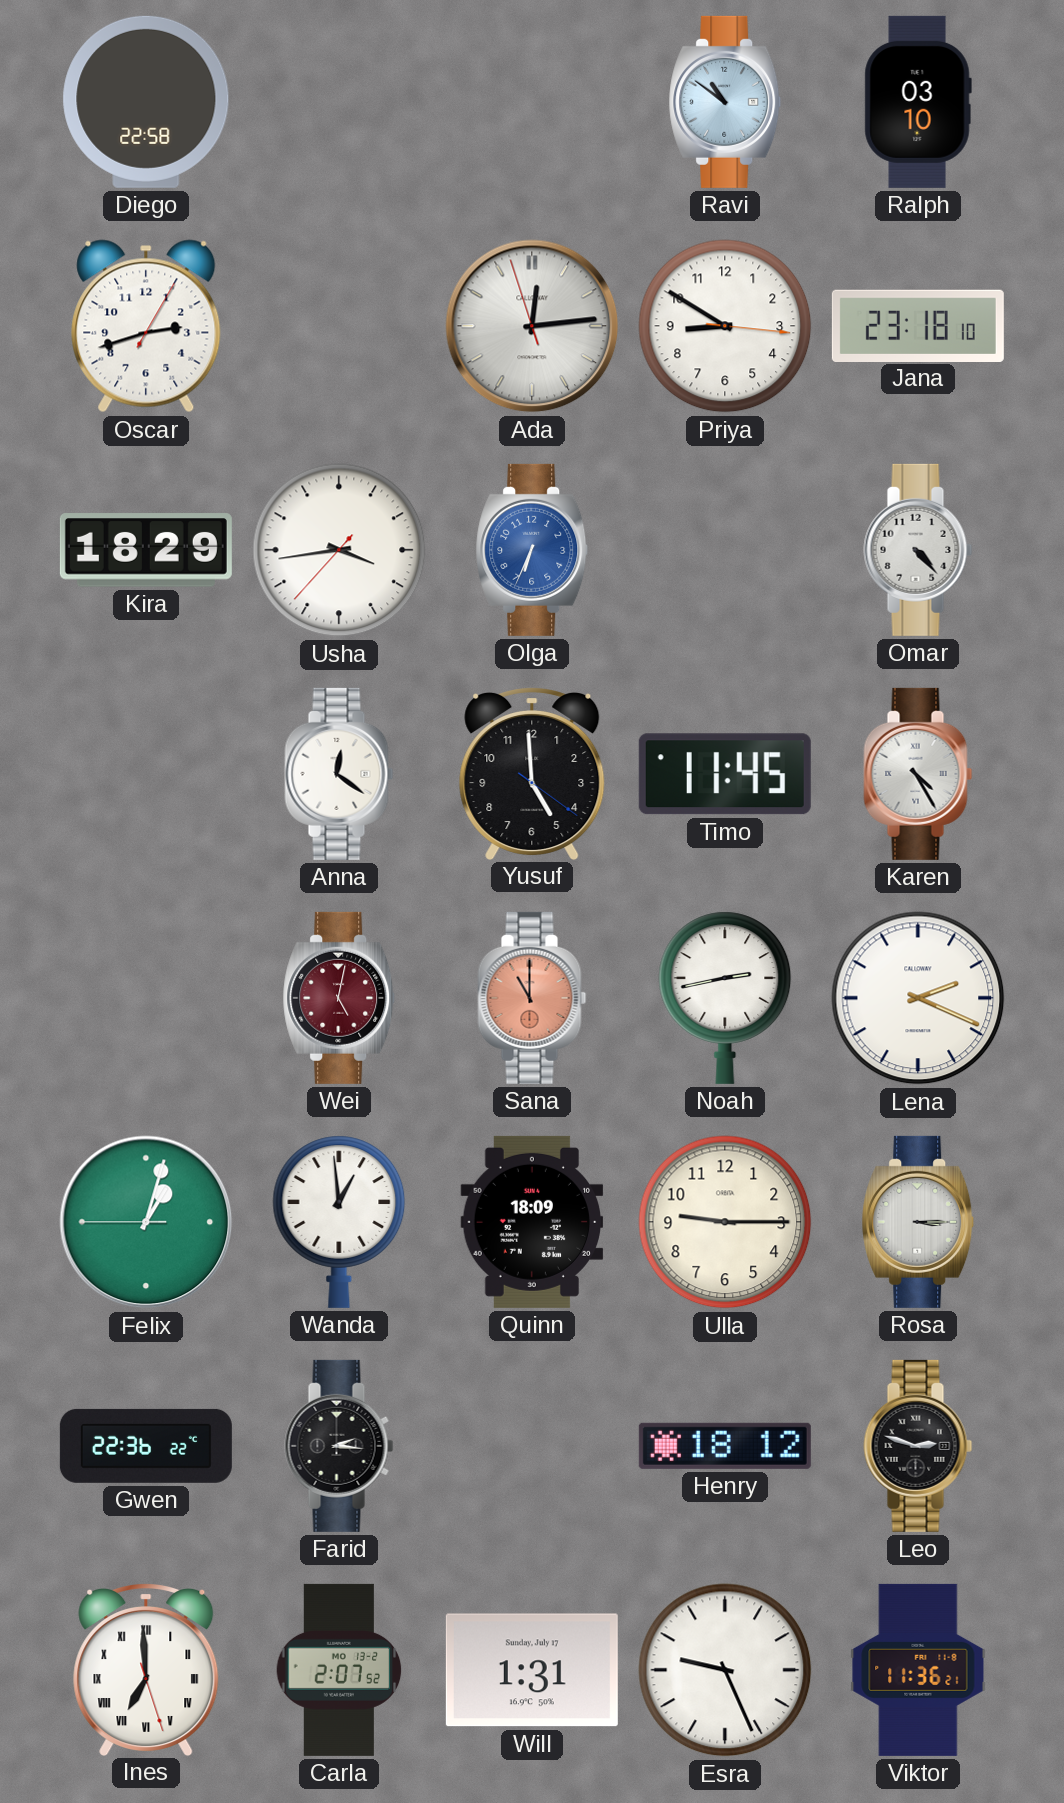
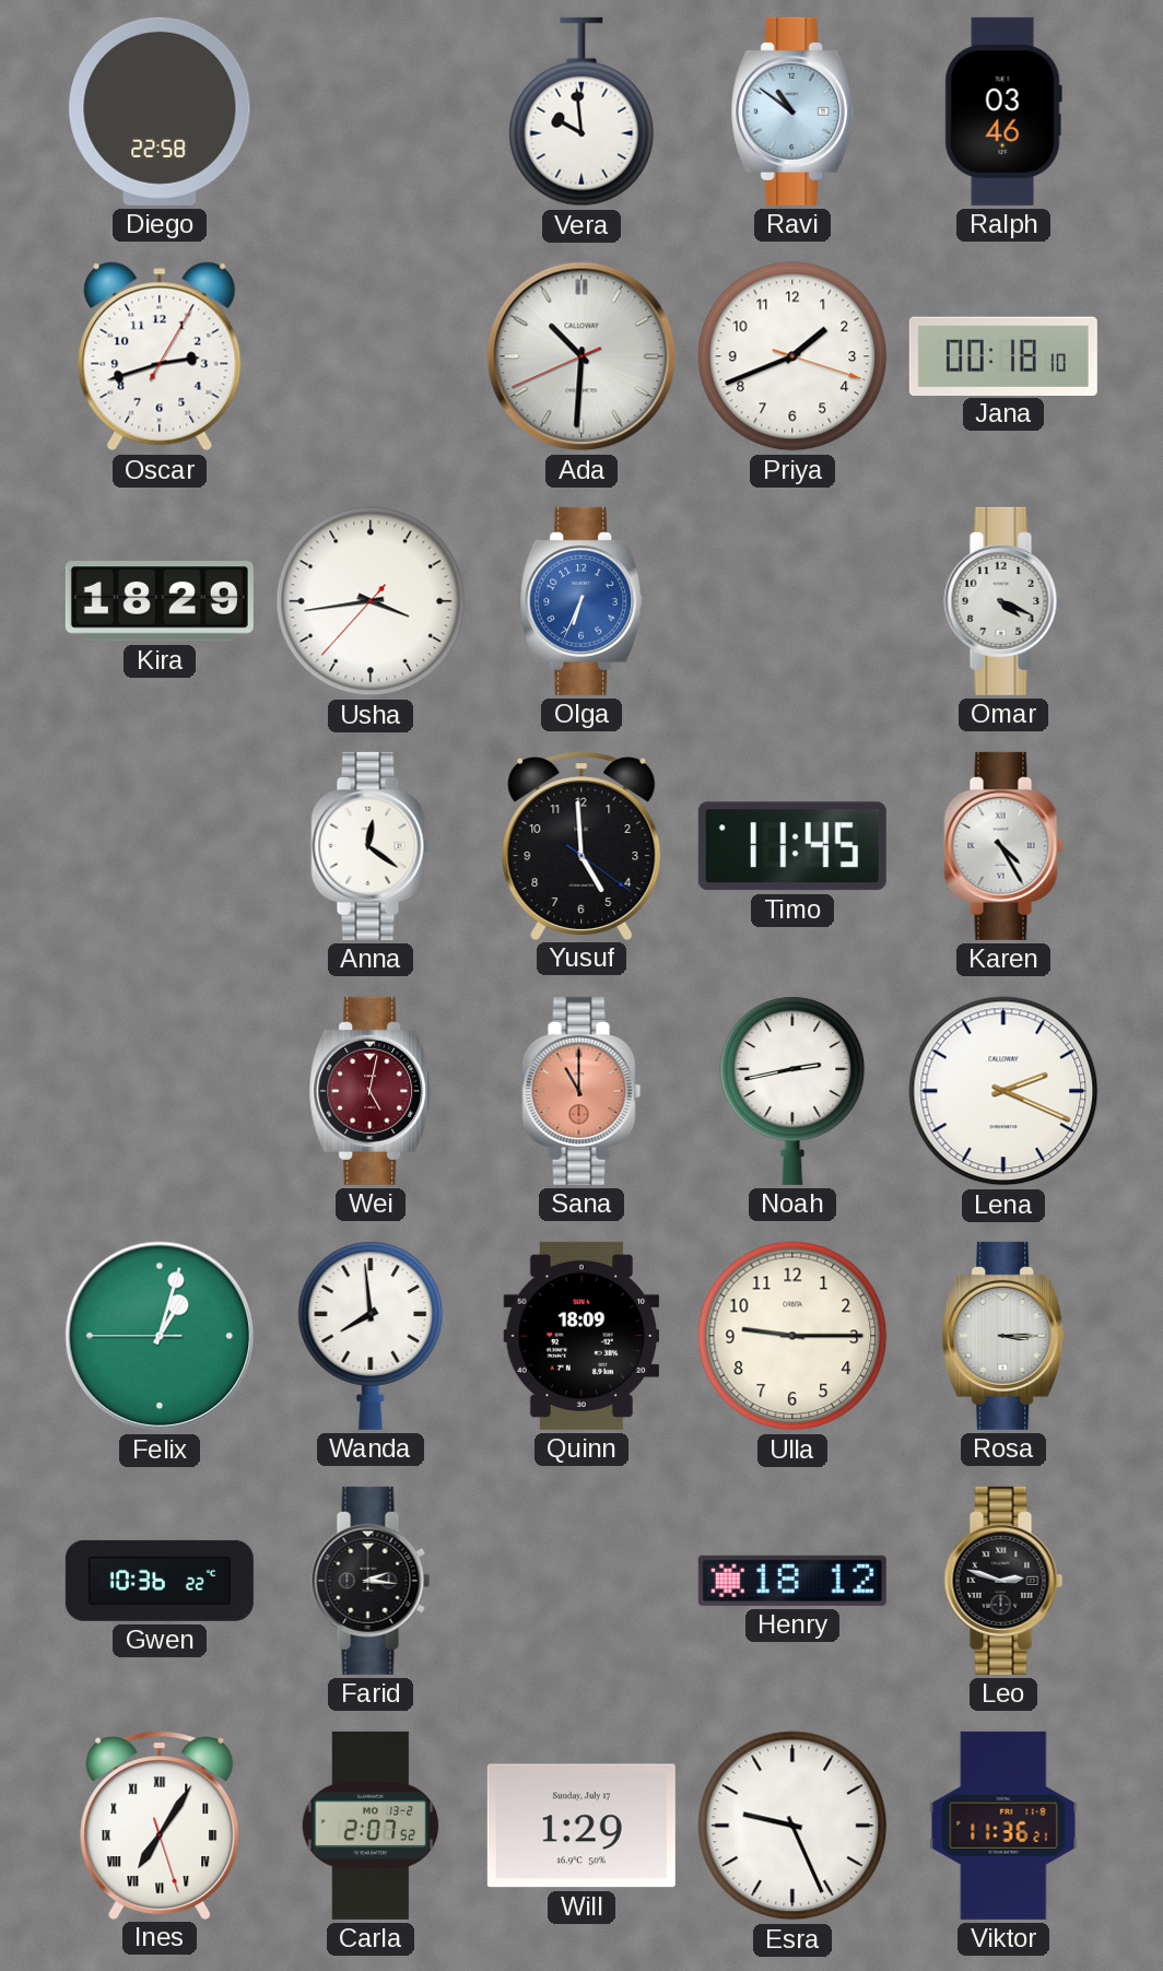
Vera: none -> 9:59 (581, 112)
Ralph: 03:10 -> 03:46 (1003, 112)
Ada: 12:13 -> 10:30 (581, 356)
Priya: 8:50 -> 1:41 (792, 356)
Jana: 23:18 -> 00:18 (1003, 355)
Omar: 4:23 -> 4:19 (1003, 601)
Wanda: 12:59 -> 7:59 (371, 1336)
Gwen: 22:36 -> 10:36 (160, 1581)
Ines: 6:59 -> 7:05 (160, 1826)
Will: 1:31 -> 1:29 (581, 1826)
